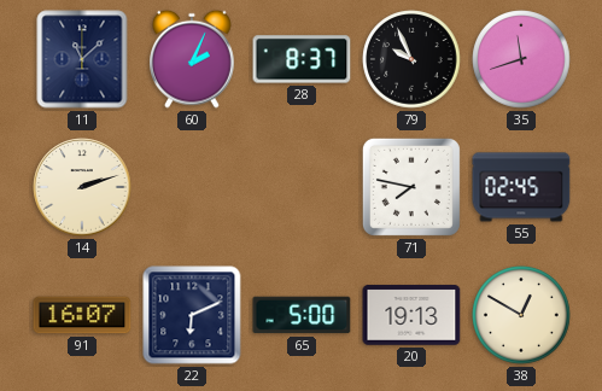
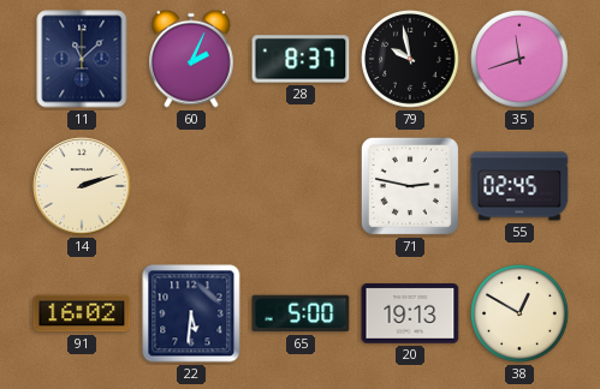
79: 9:56 -> 9:58 (410, 59)
71: 7:47 -> 2:47 (410, 186)
91: 16:07 -> 16:02 (82, 313)
22: 6:11 -> 5:31 (191, 313)
